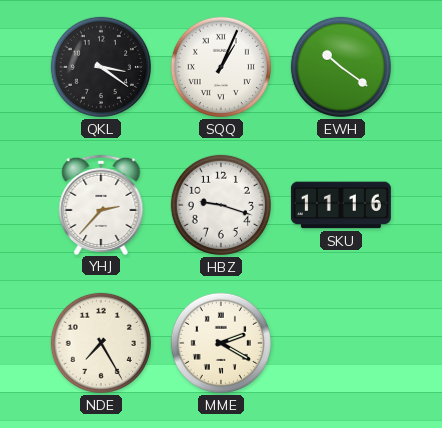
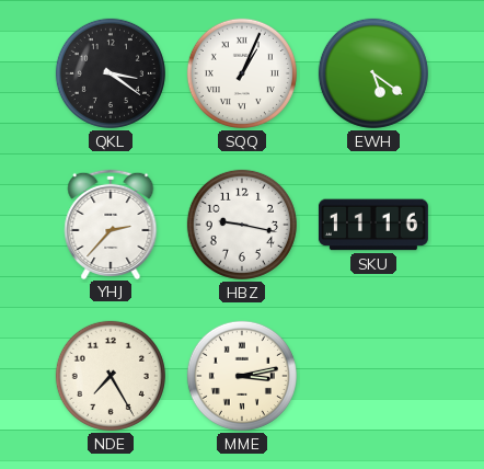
EWH: 10:21 -> 5:21 (373, 73)
HBZ: 9:18 -> 9:17 (242, 225)
MME: 2:20 -> 3:13 (242, 376)
